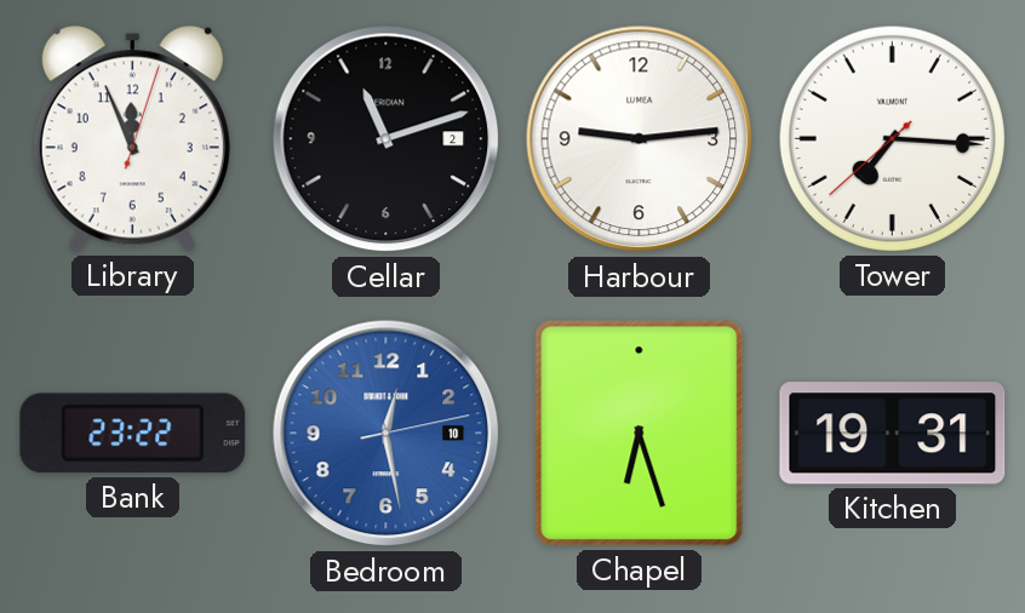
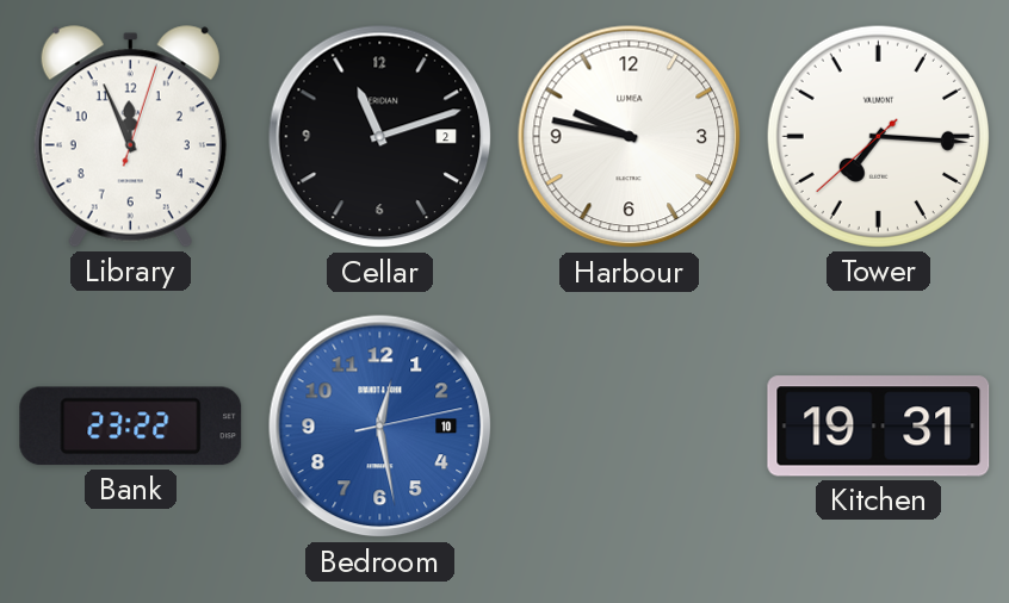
Harbour: 9:14 -> 9:47 (630, 137)
Chapel: 6:27 -> none (640, 434)
